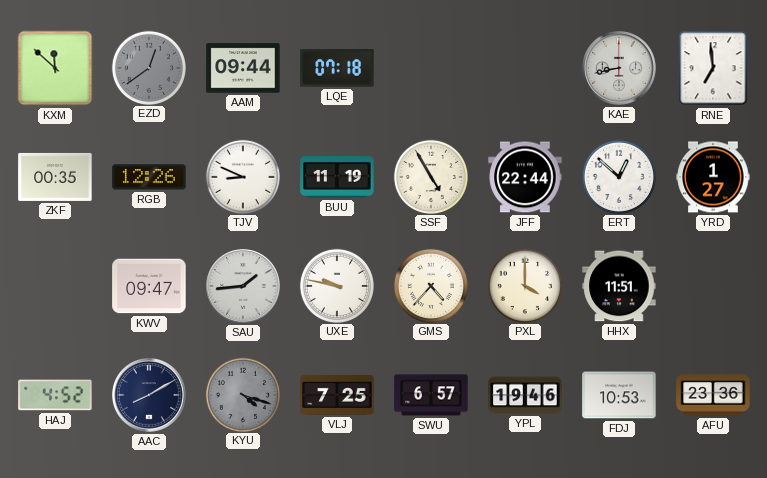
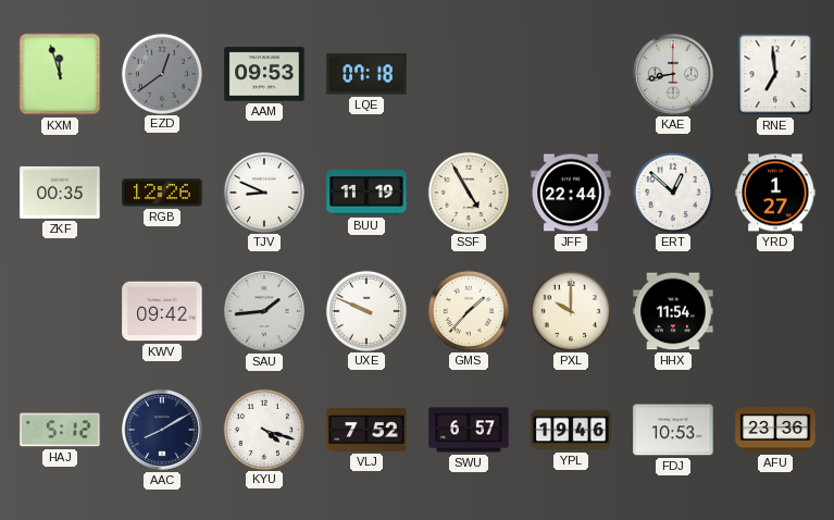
KXM: 11:52 -> 11:57 (60, 74)
AAM: 09:44 -> 09:53 (264, 74)
KWV: 09:47 -> 09:42 (162, 311)
UXE: 9:47 -> 9:49 (365, 310)
GMS: 4:37 -> 1:37 (468, 310)
PXL: 4:00 -> 10:00 (570, 310)
HHX: 11:51 -> 11:54 (673, 311)
HAJ: 4:52 -> 5:12 (60, 430)
KYU dial: grey -> white (263, 429)
VLJ: 7:25 -> 7:52 (366, 431)
